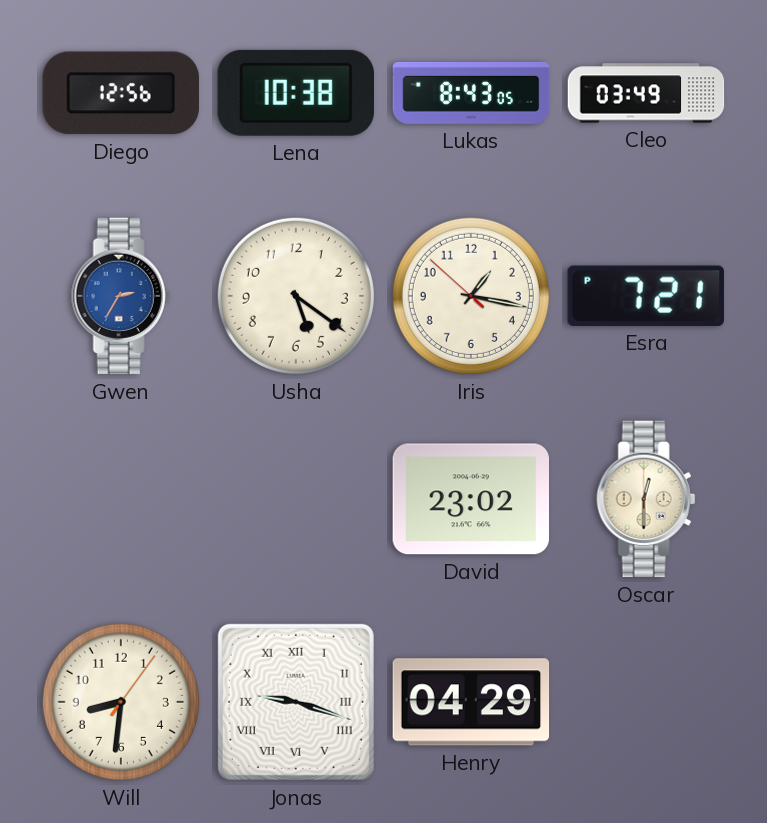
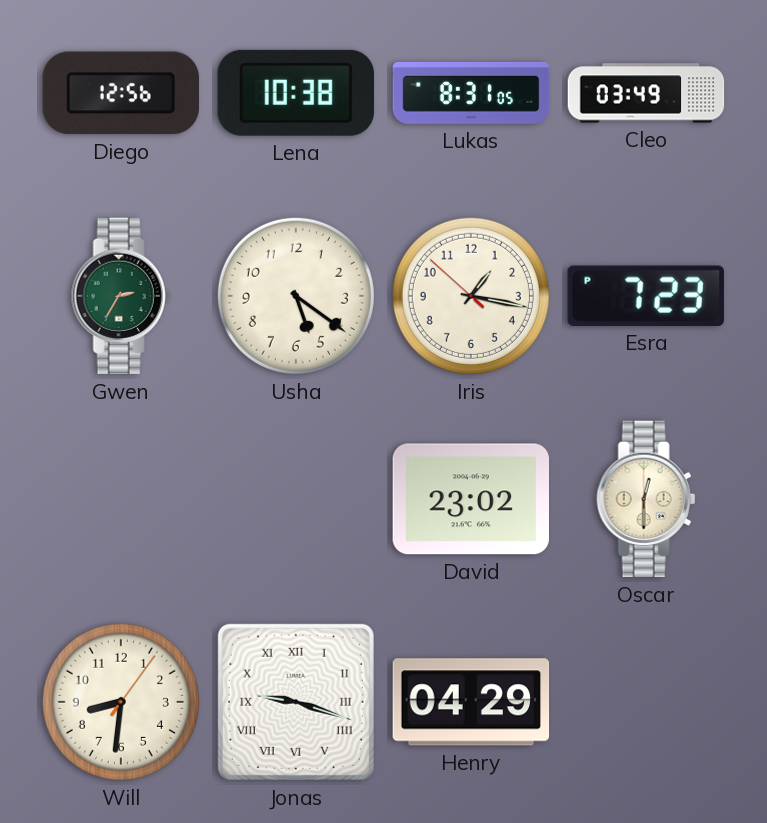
Lukas: 8:43 -> 8:31 (471, 93)
Gwen dial: blue -> green (121, 296)
Esra: 7:21 -> 7:23 (646, 296)
